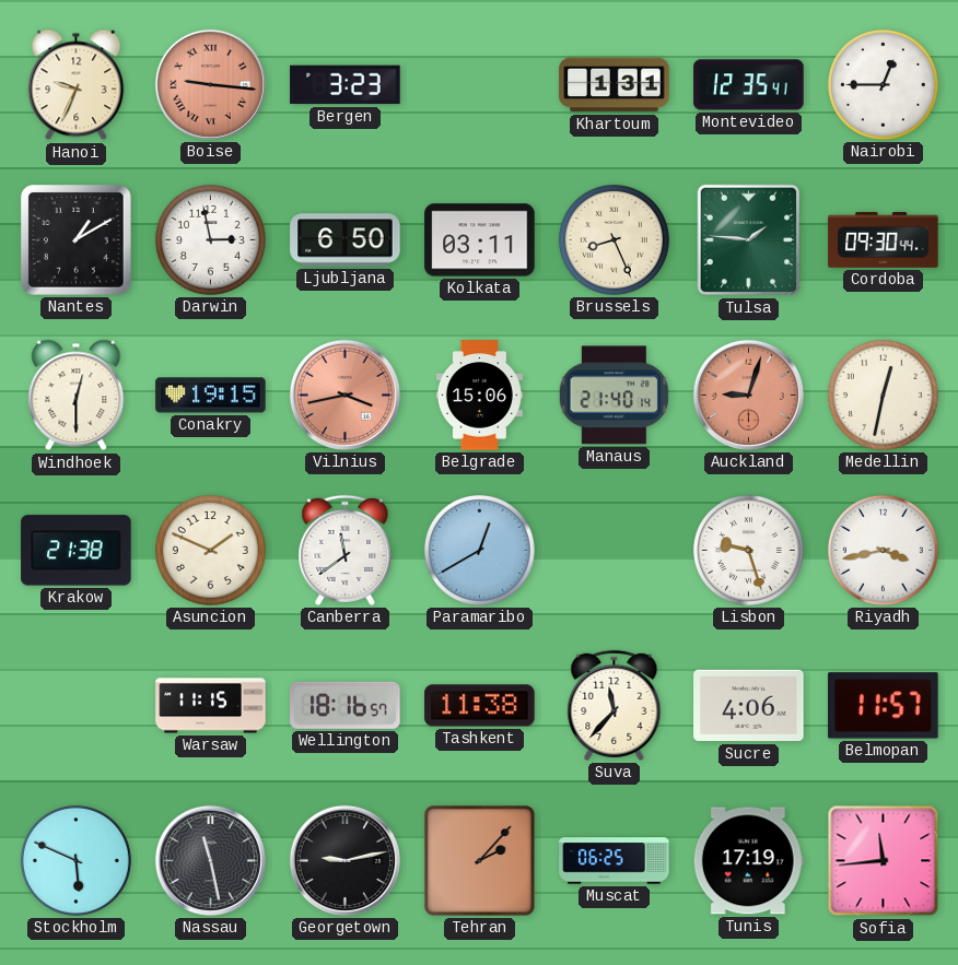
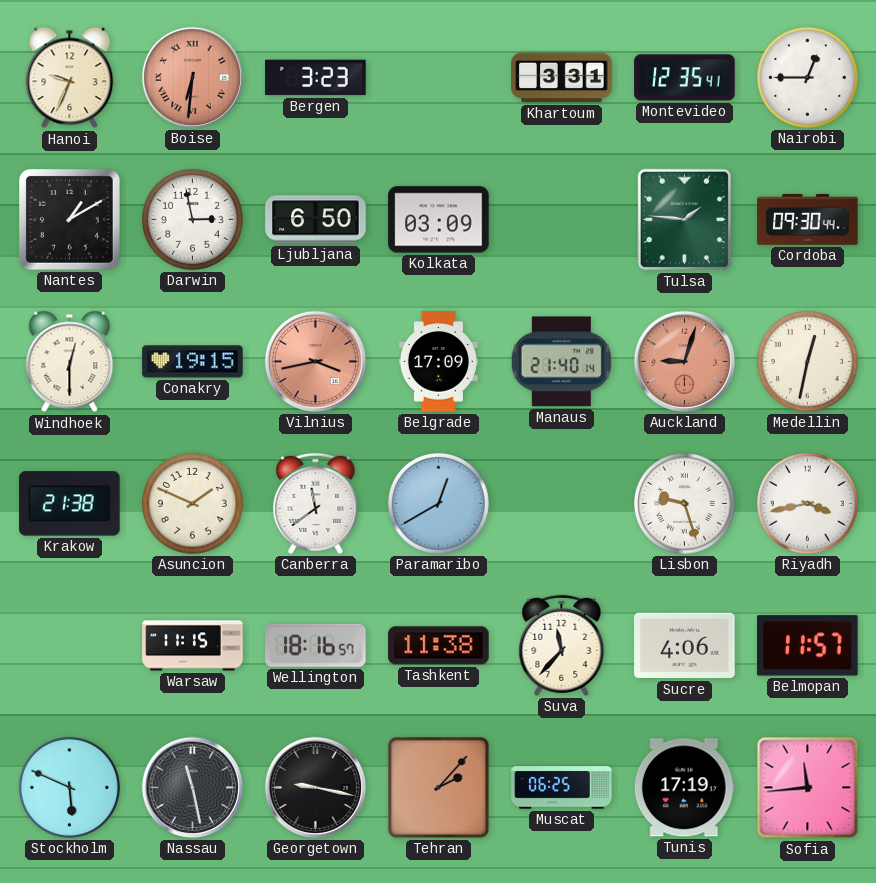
Boise: 9:16 -> 6:31 (192, 77)
Khartoum: 1:31 -> 3:31 (562, 78)
Kolkata: 03:11 -> 03:09 (439, 220)
Brussels: 8:26 -> none (614, 239)
Belgrade: 15:06 -> 17:09 (438, 362)
Georgetown: 9:13 -> 9:17 (315, 787)
